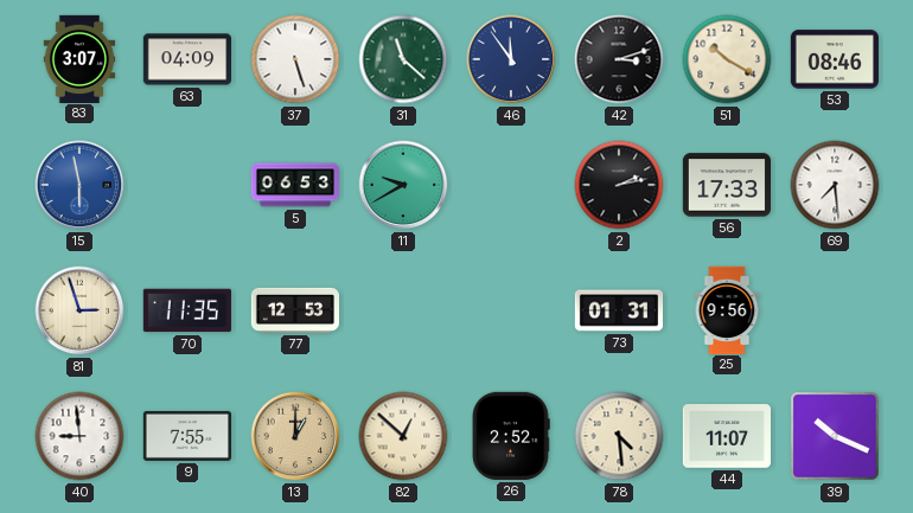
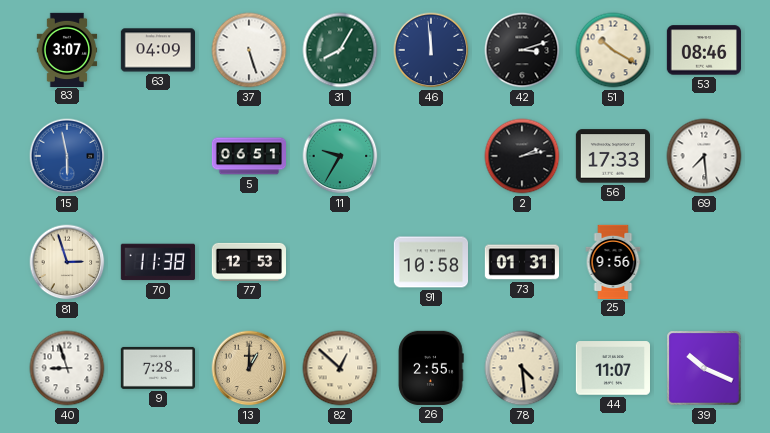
31: 11:22 -> 8:05 (340, 50)
46: 11:54 -> 11:59 (431, 50)
5: 06:53 -> 06:51 (249, 156)
11: 9:40 -> 9:35 (340, 156)
70: 11:35 -> 11:38 (158, 262)
91: none -> 10:58 (430, 262)
40: 8:59 -> 8:57 (67, 368)
9: 7:55 -> 7:28 (157, 368)
26: 2:52 -> 2:55 (431, 368)
